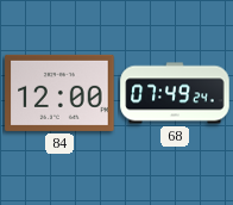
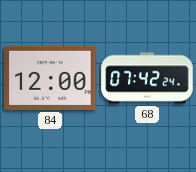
68: 07:49 -> 07:42 (147, 78)
